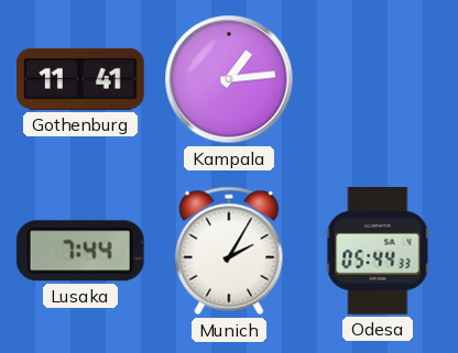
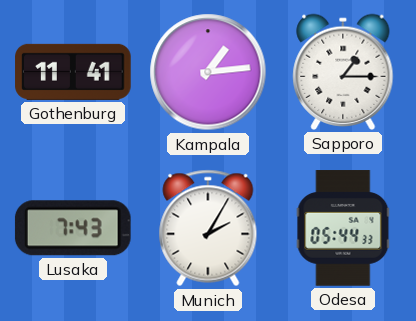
Sapporo: none -> 1:15 (343, 72)
Lusaka: 7:44 -> 7:43 (73, 228)
